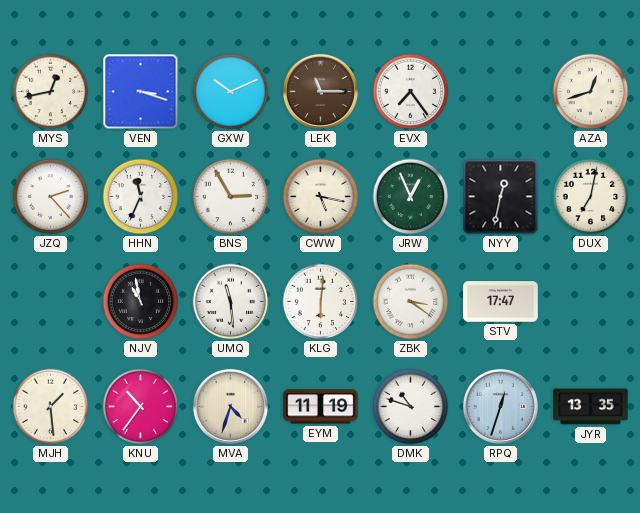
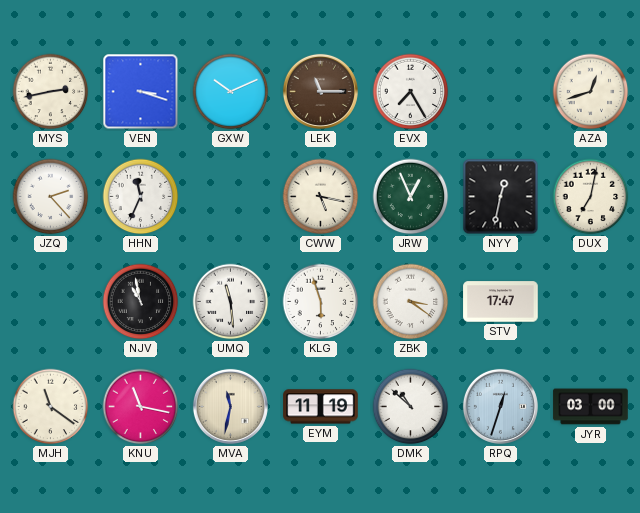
MYS: 12:43 -> 2:43 (51, 92)
EVX: 7:24 -> 7:25 (411, 92)
BNS: 2:55 -> none (231, 197)
KLG: 6:01 -> 5:57 (321, 302)
MJH: 1:29 -> 11:21 (51, 407)
KNU: 10:36 -> 11:17 (141, 407)
MVA: 4:33 -> 11:32 (230, 406)
DMK: 10:48 -> 10:52 (411, 407)
JYR: 13:35 -> 03:00 (591, 407)
